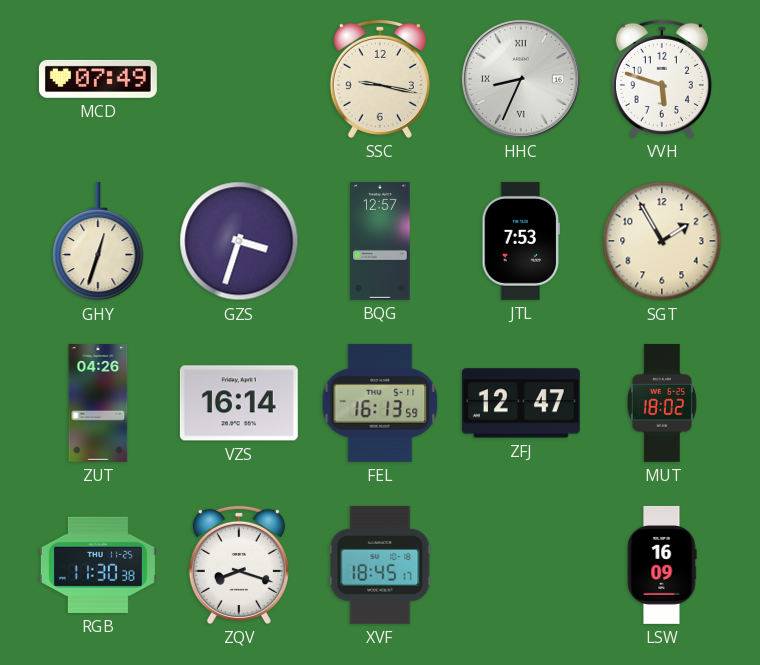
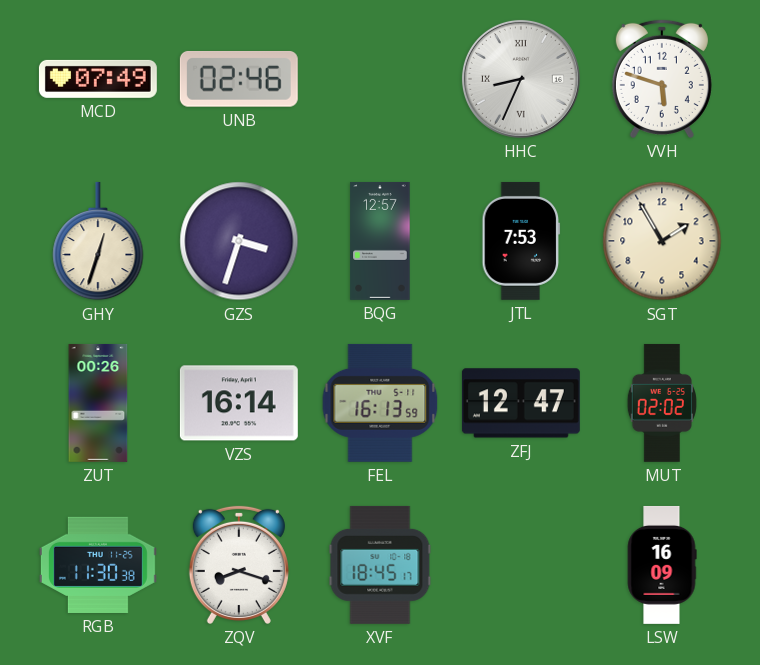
UNB: none -> 02:46 (239, 79)
SSC: 9:17 -> none (380, 79)
ZUT: 04:26 -> 00:26 (98, 403)
MUT: 18:02 -> 02:02 (662, 403)
